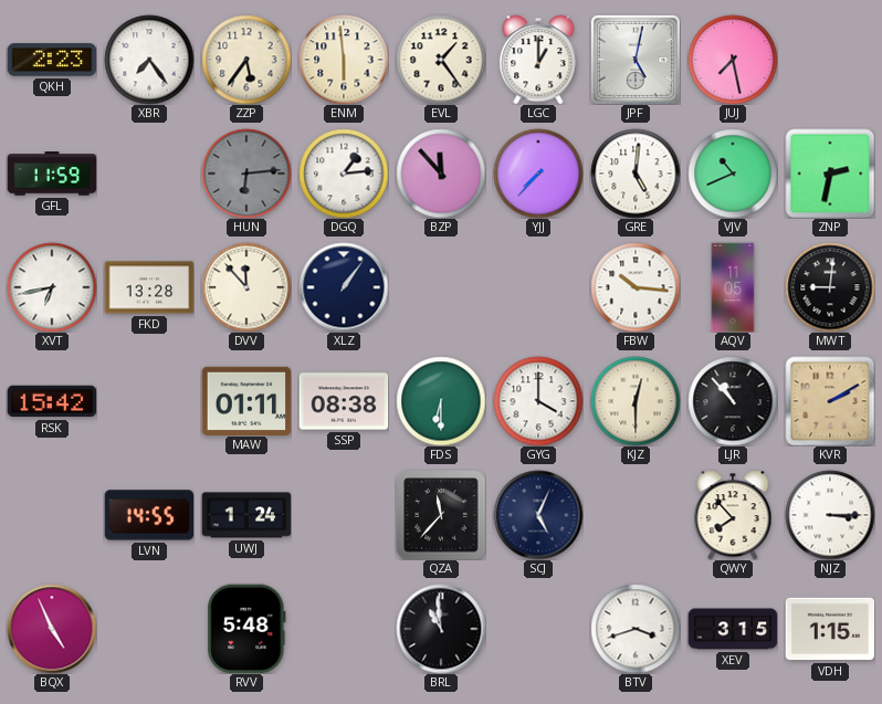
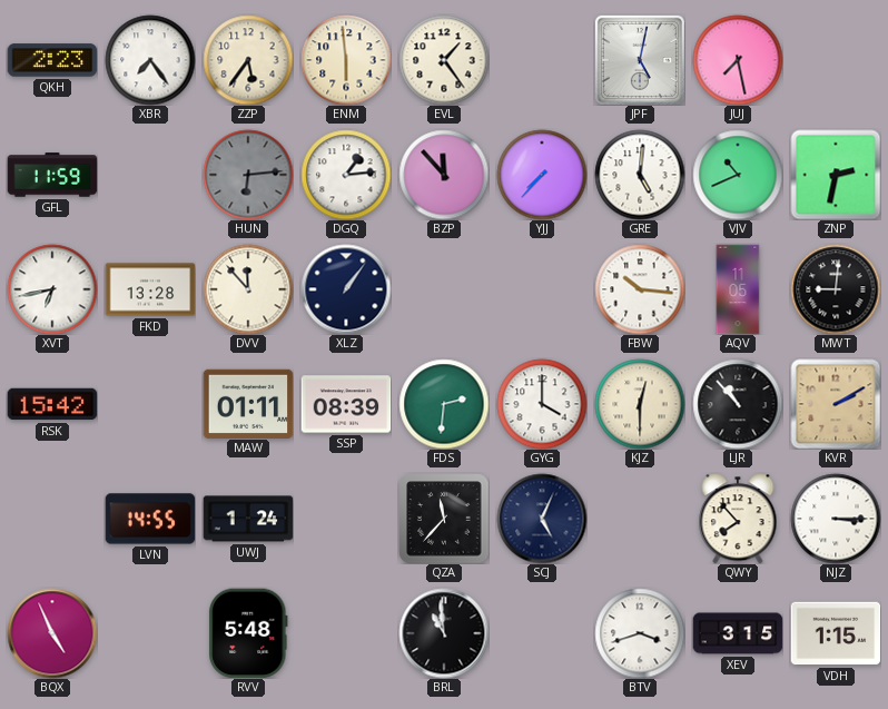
LGC: 1:00 -> none (538, 60)
SSP: 08:38 -> 08:39 (346, 404)
FDS: 6:30 -> 2:31 (444, 404)
